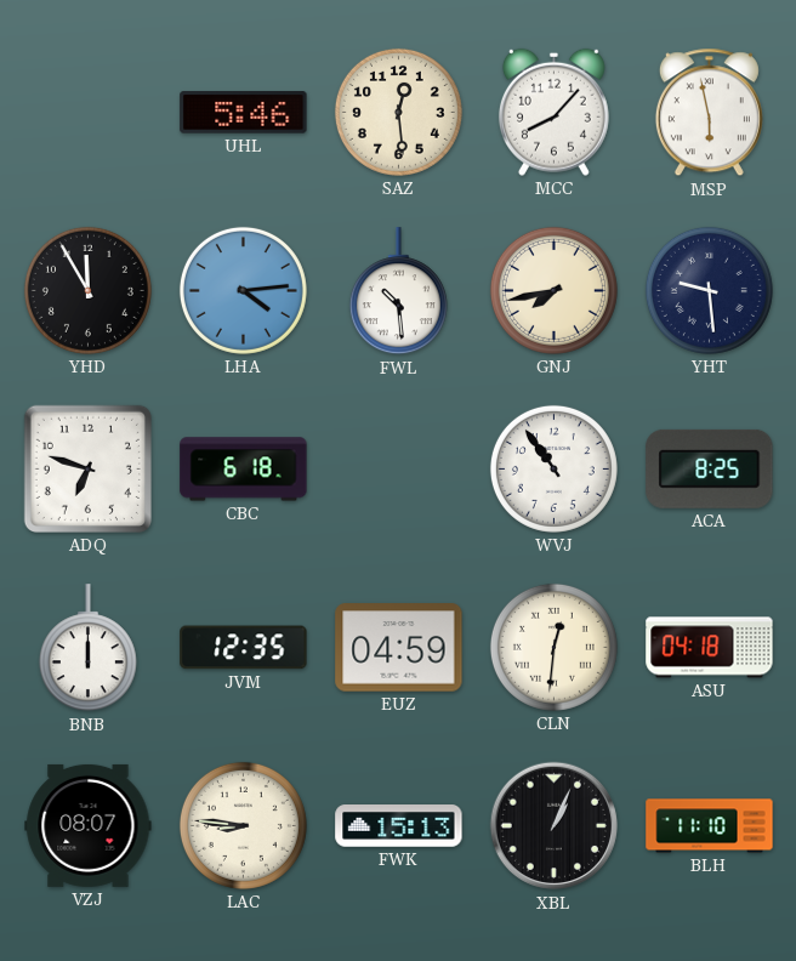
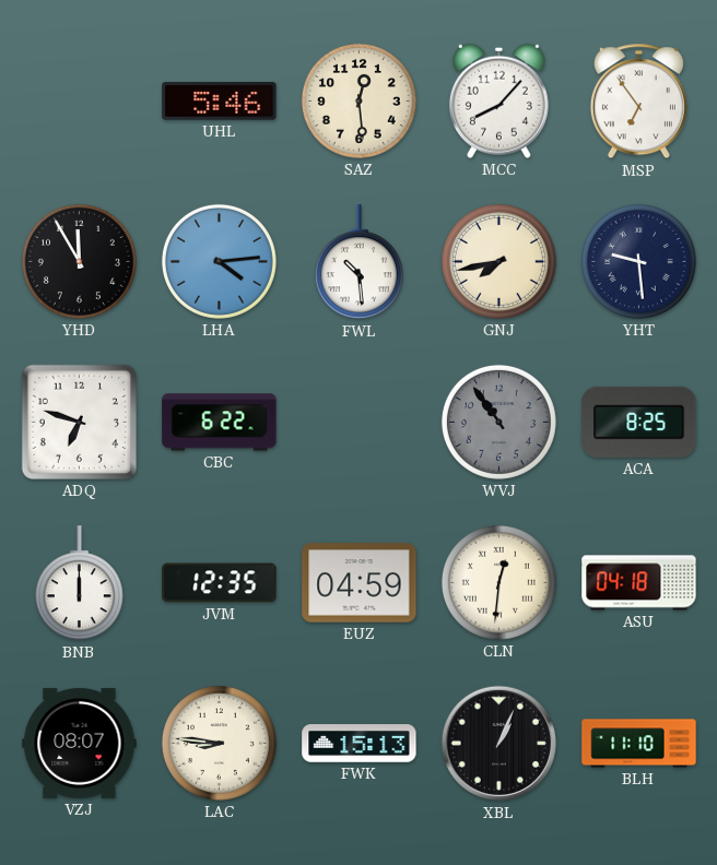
MSP: 5:58 -> 6:54 (638, 102)
CBC: 6:18 -> 6:22 (220, 423)
WVJ dial: white -> grey (498, 422)
